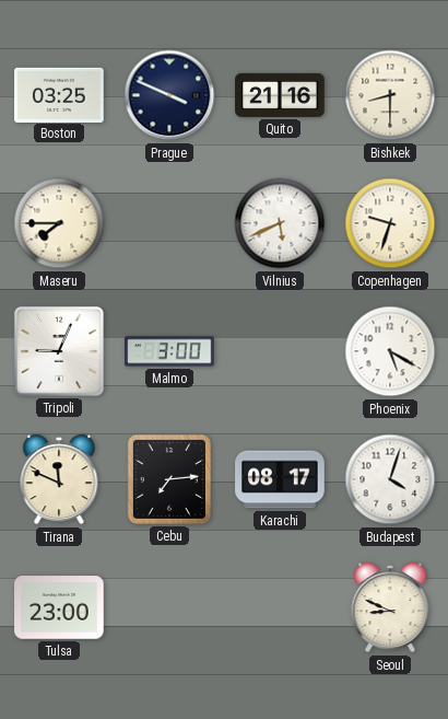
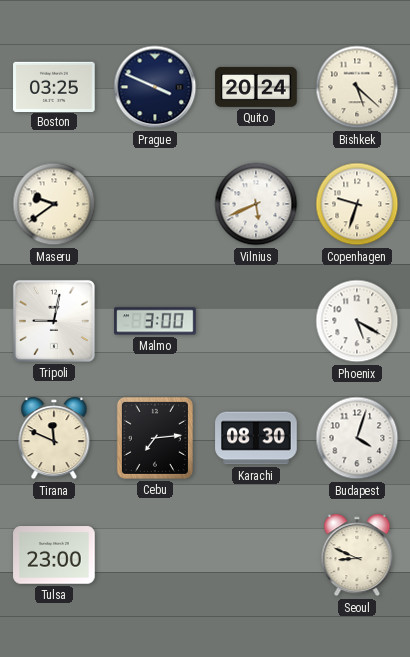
Quito: 21:16 -> 20:24 (256, 87)
Bishkek: 8:30 -> 5:22 (357, 87)
Maseru: 7:45 -> 9:39 (54, 204)
Tripoli: 9:04 -> 9:02 (54, 321)
Karachi: 08:17 -> 08:30 (256, 438)
